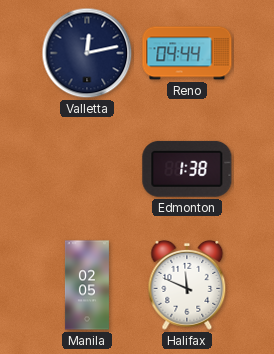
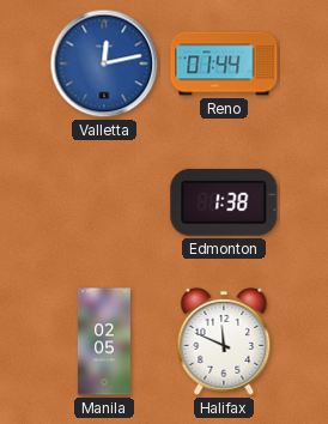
Valletta dial: navy -> blue (104, 63)
Reno: 04:44 -> 01:44 (224, 63)
